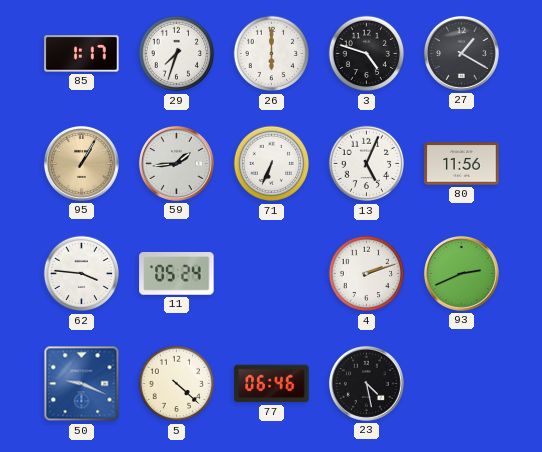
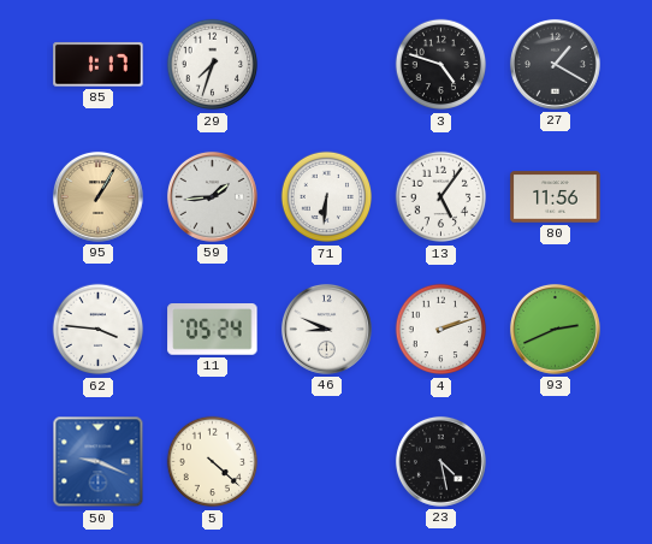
26: 6:00 -> none (272, 54)
71: 6:34 -> 6:31 (327, 197)
13: 5:04 -> 5:06 (441, 197)
46: none -> 8:49 (326, 329)
77: 06:46 -> none (272, 384)
